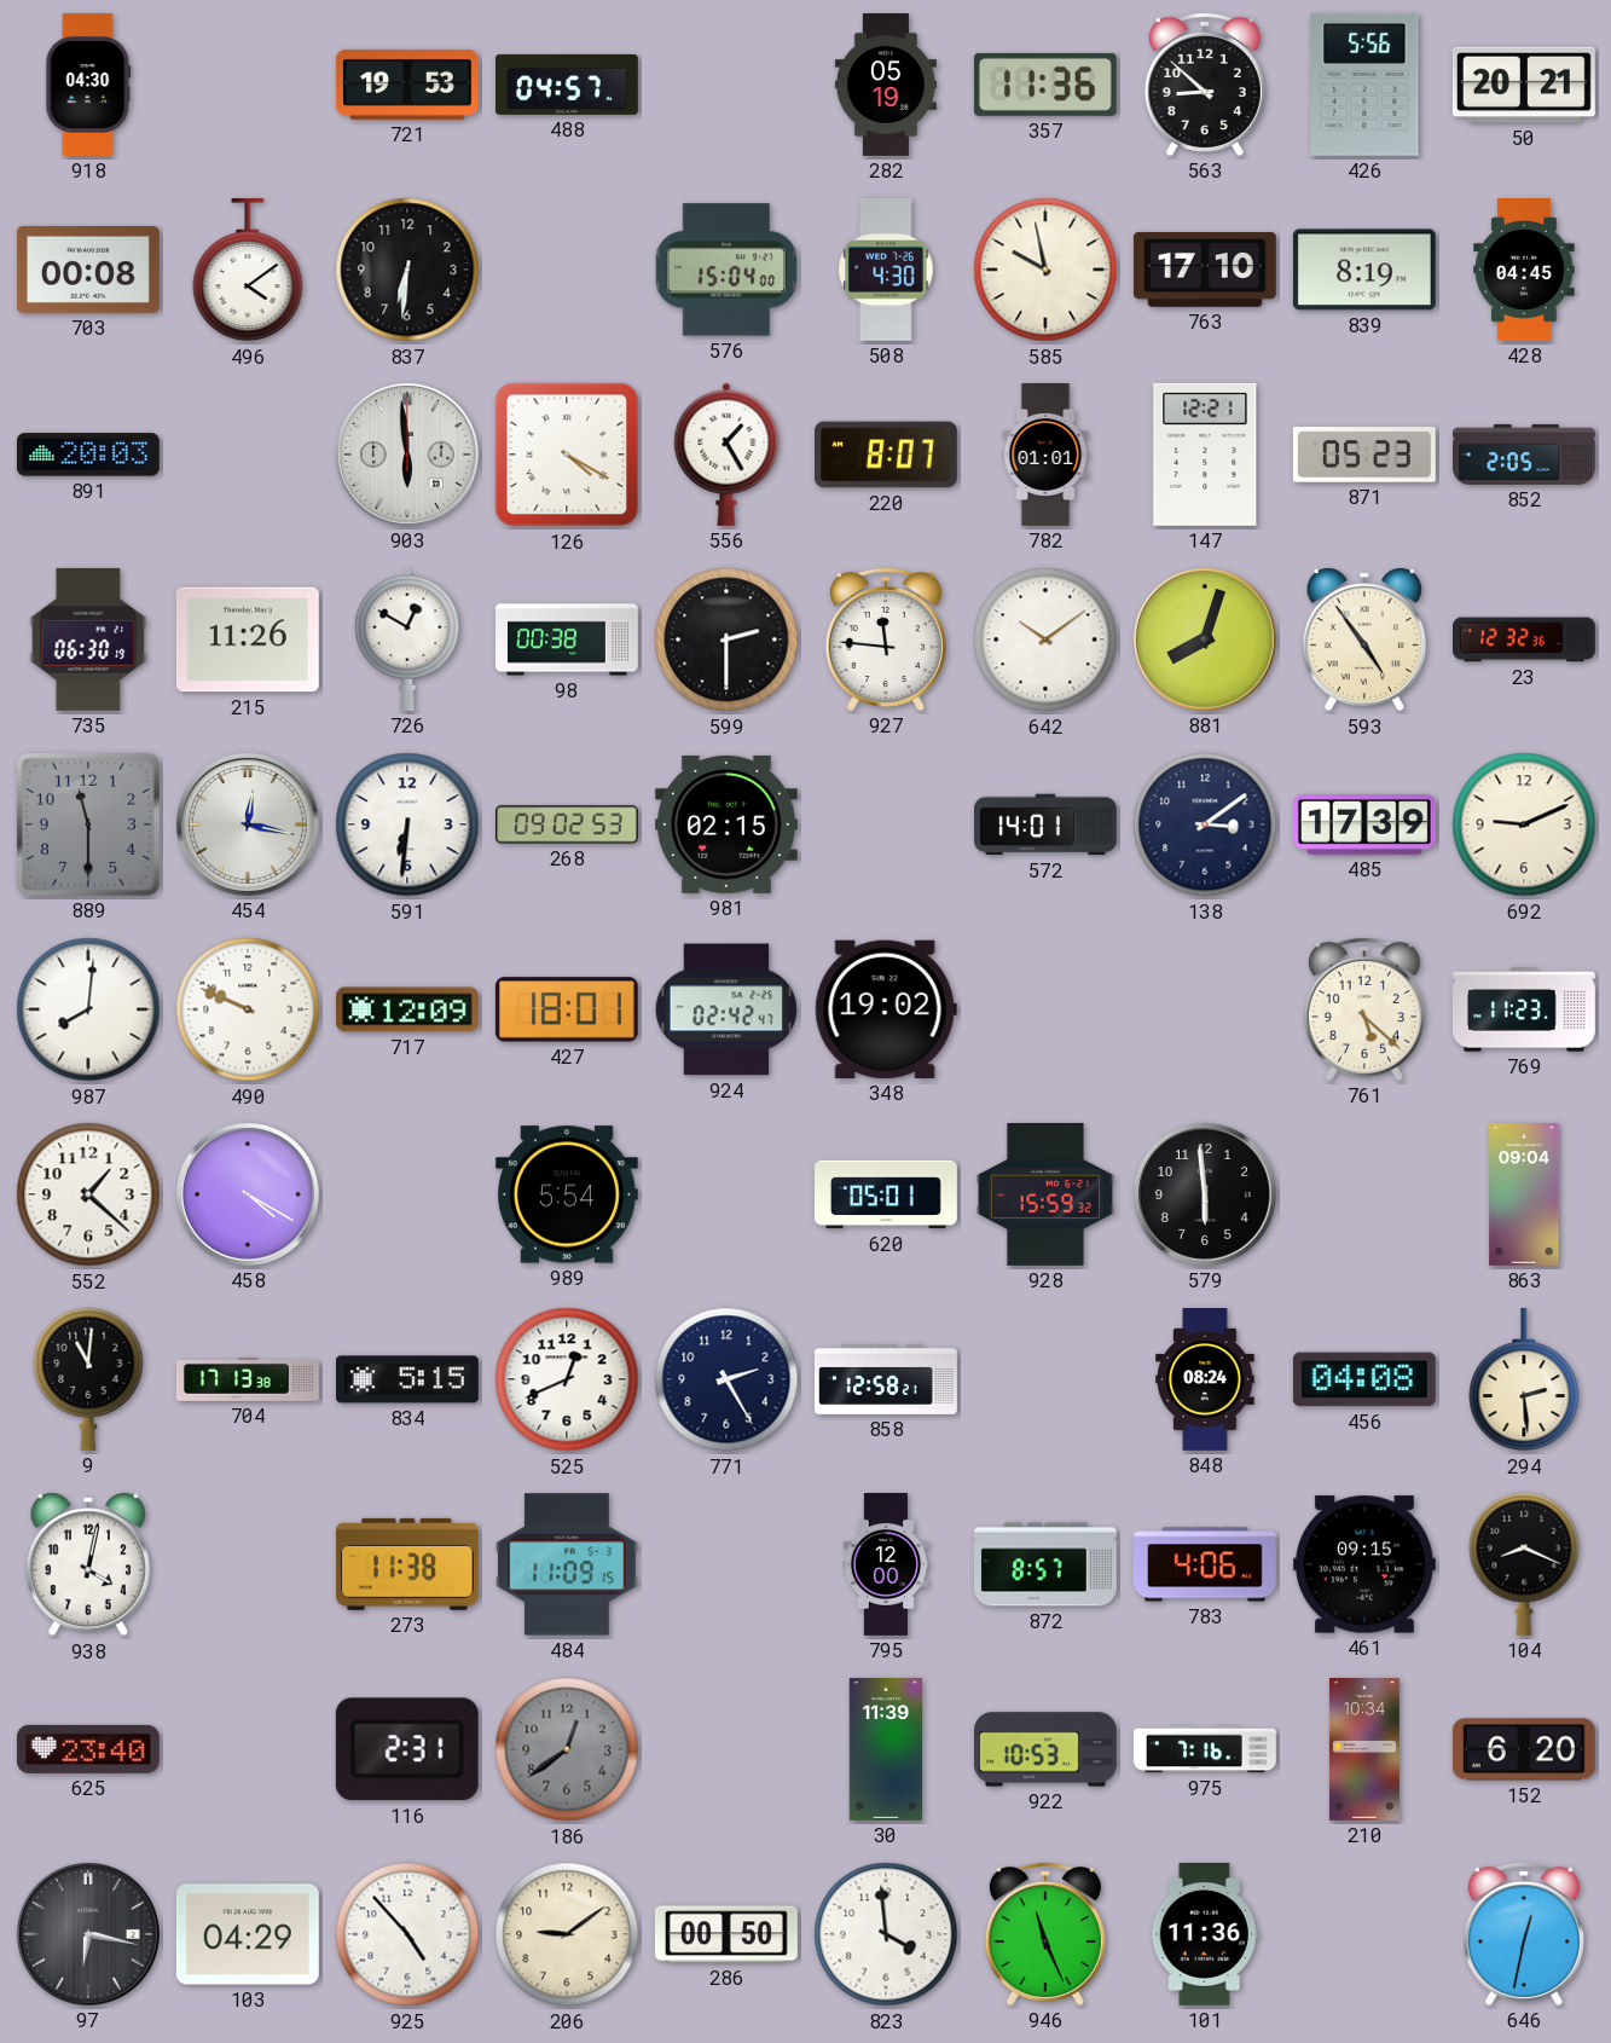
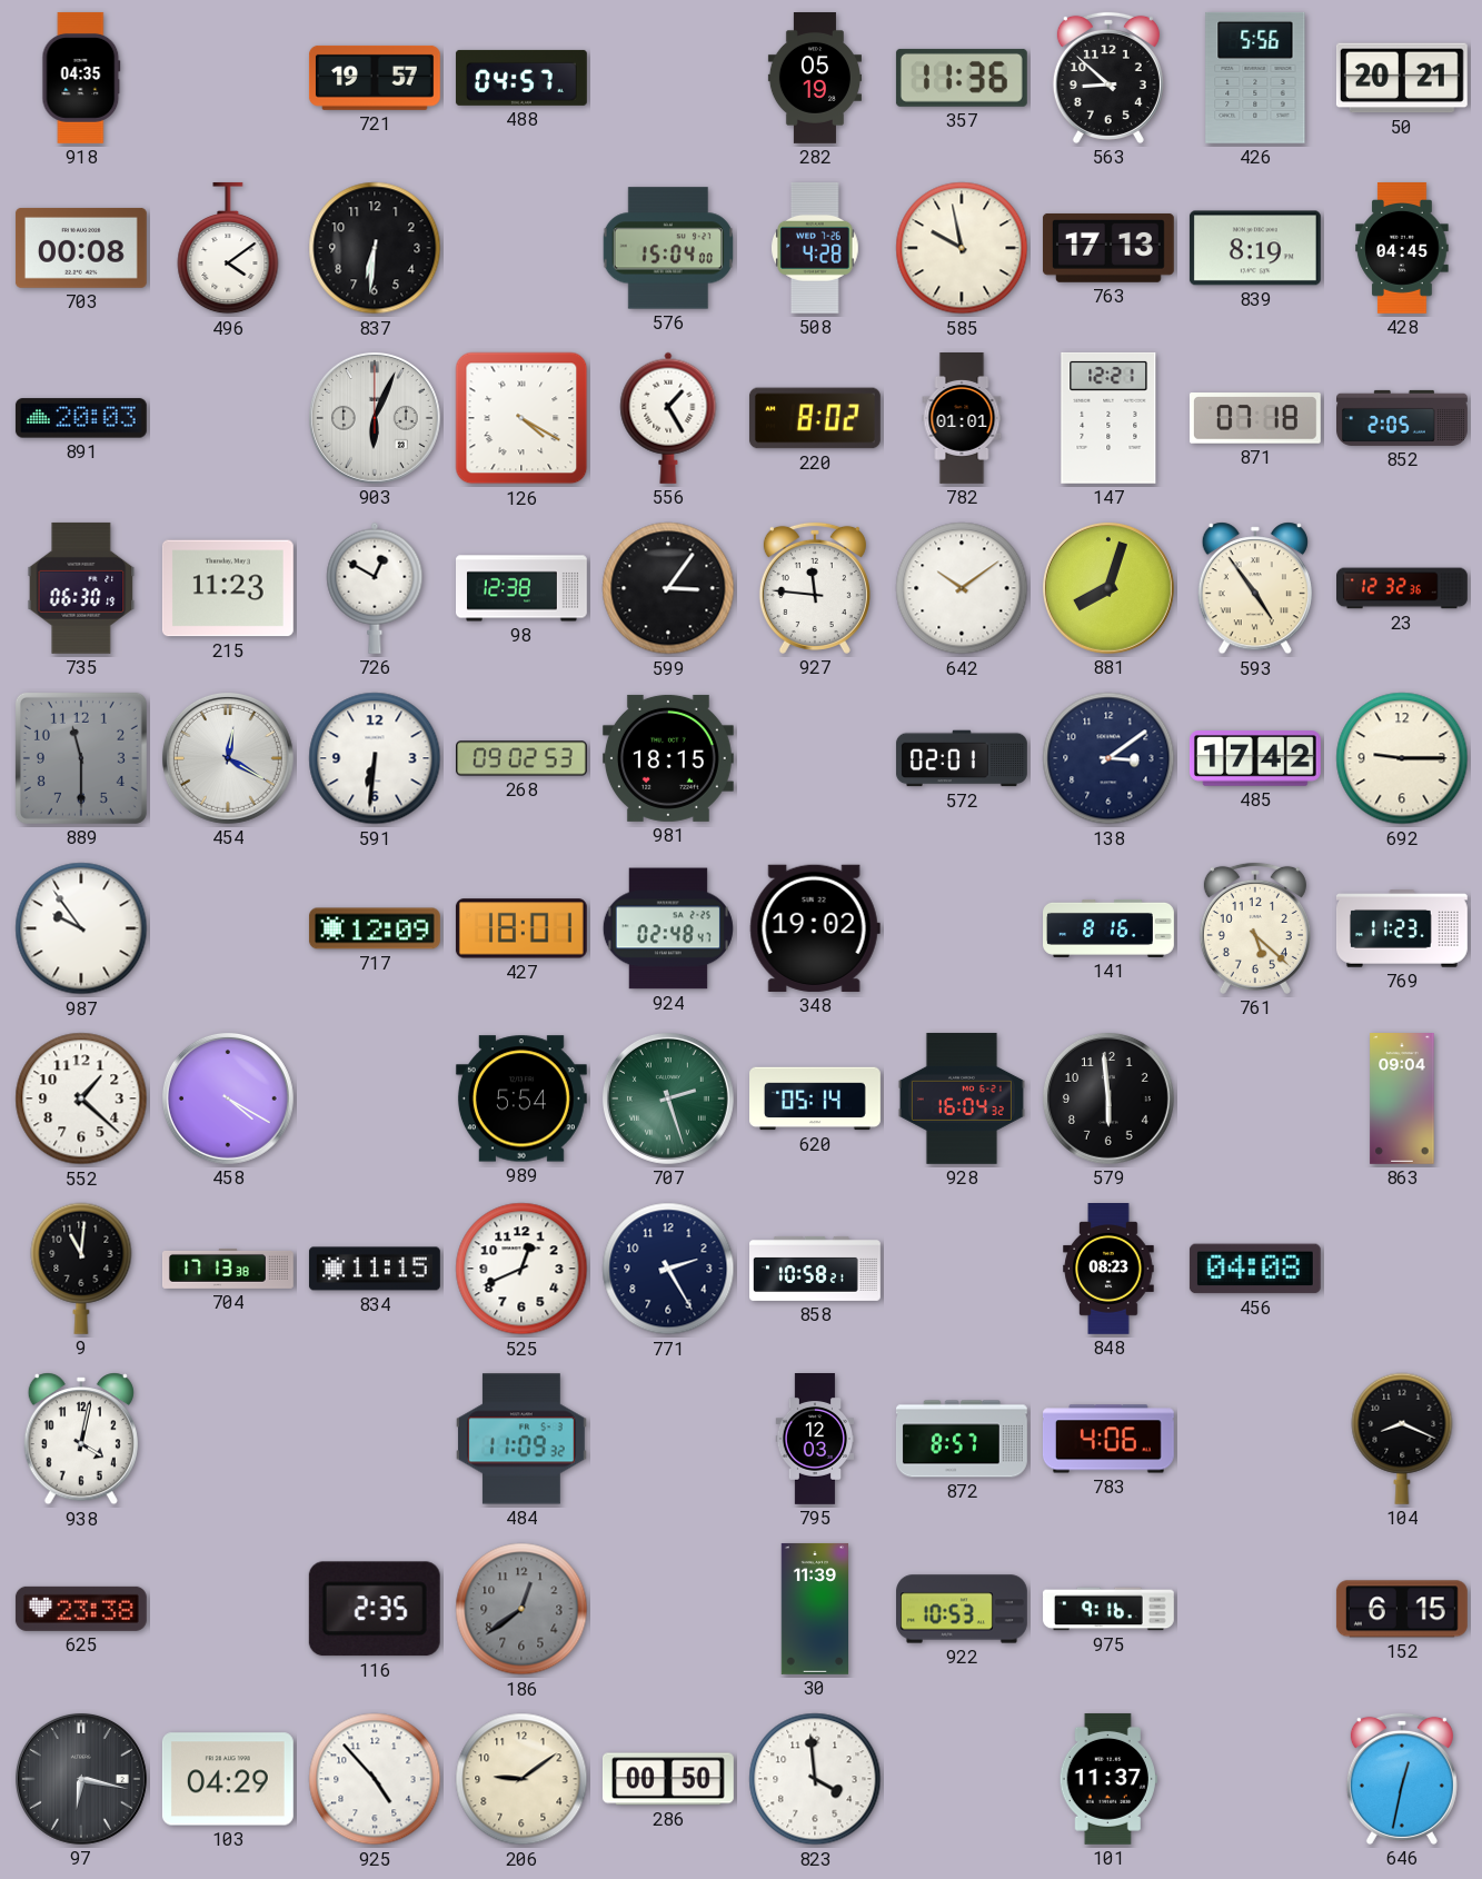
918: 04:30 -> 04:35 (81, 78)
721: 19:53 -> 19:57 (375, 78)
508: 4:30 -> 4:28 (815, 248)
763: 17:10 -> 17:13 (1108, 248)
903: 5:59 -> 6:04 (375, 418)
220: 8:07 -> 8:02 (815, 418)
871: 05:23 -> 07:18 (1255, 418)
215: 11:26 -> 11:23 (228, 588)
98: 00:38 -> 12:38 (523, 588)
599: 2:30 -> 3:06 (668, 588)
454: 12:17 -> 12:20 (228, 758)
981: 02:15 -> 18:15 (668, 758)
572: 14:01 -> 02:01 (962, 758)
485: 17:39 -> 17:42 (1255, 759)
692: 9:11 -> 9:15 (1402, 758)
987: 8:01 -> 9:54 (81, 928)
490: 9:49 -> none (248, 1009)
924: 02:42 -> 02:48 (668, 928)
141: none -> 8:16 (1110, 928)
707: none -> 2:27 (668, 1098)
620: 05:01 -> 05:14 (816, 1098)
928: 15:59 -> 16:04 (962, 1098)
834: 5:15 -> 11:15 (375, 1269)
858: 12:58 -> 10:58 (816, 1269)
848: 08:24 -> 08:23 (1108, 1270)
294: 2:29 -> none (1524, 1379)
273: 11:38 -> none (407, 1564)
484: 11:09:15 -> 11:09:32 (521, 1439)
795: 12:00 -> 12:03 (815, 1440)
461: 09:15 -> none (1364, 1564)
625: 23:40 -> 23:38 (81, 1609)
116: 2:31 -> 2:35 (375, 1609)
975: 7:16 -> 9:16 (1108, 1609)
210: 10:34 -> none (1364, 1750)
152: 6:20 -> 6:15 (1402, 1609)
946: 11:26 -> none (1045, 1934)
101: 11:36 -> 11:37 (1108, 1779)
